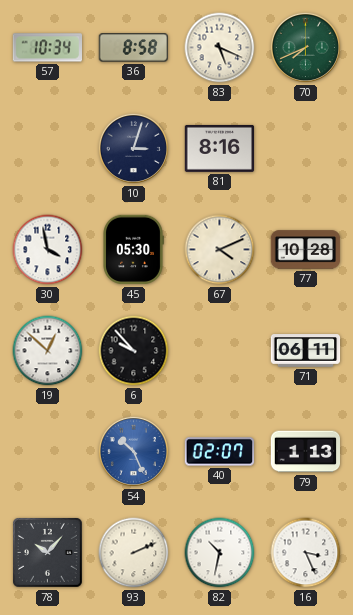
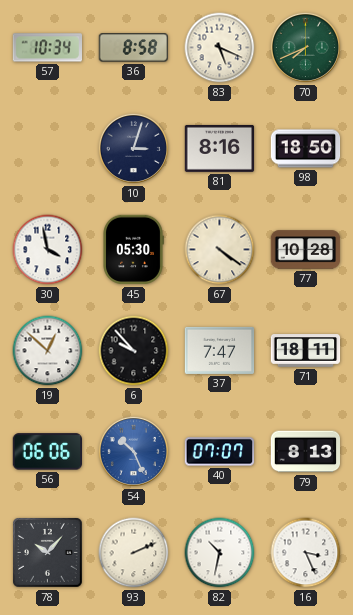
98: none -> 18:50 (306, 149)
67: 4:11 -> 4:21 (220, 250)
37: none -> 7:47 (220, 350)
71: 06:11 -> 18:11 (306, 351)
56: none -> 06:06 (47, 452)
40: 02:07 -> 07:07 (220, 452)
79: 1:13 -> 8:13 (306, 452)
